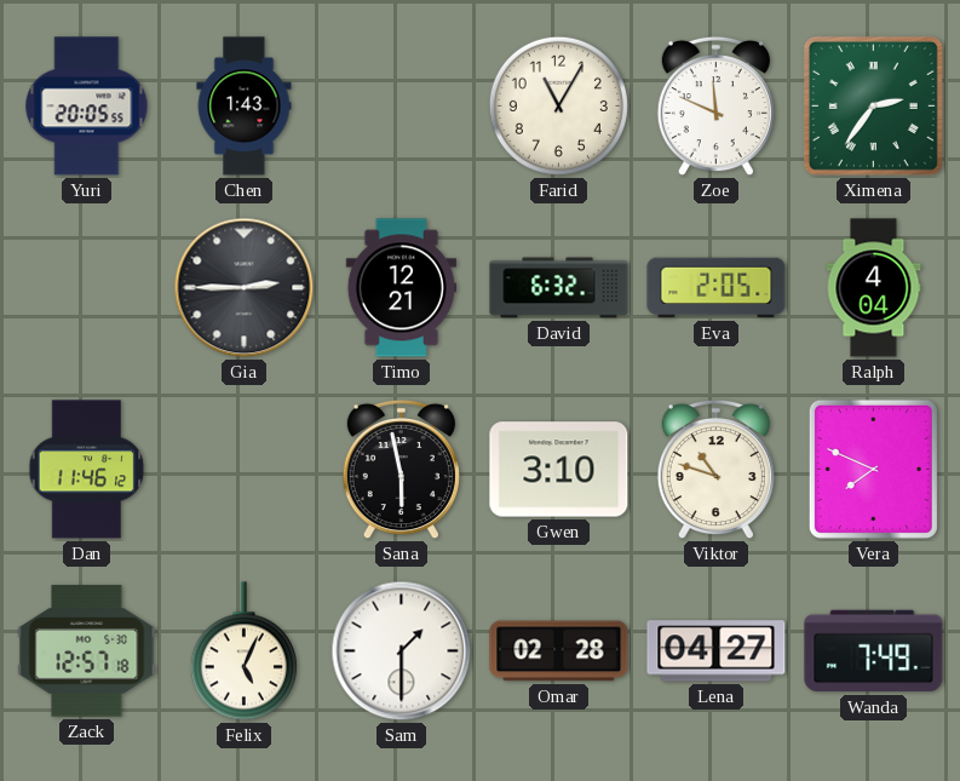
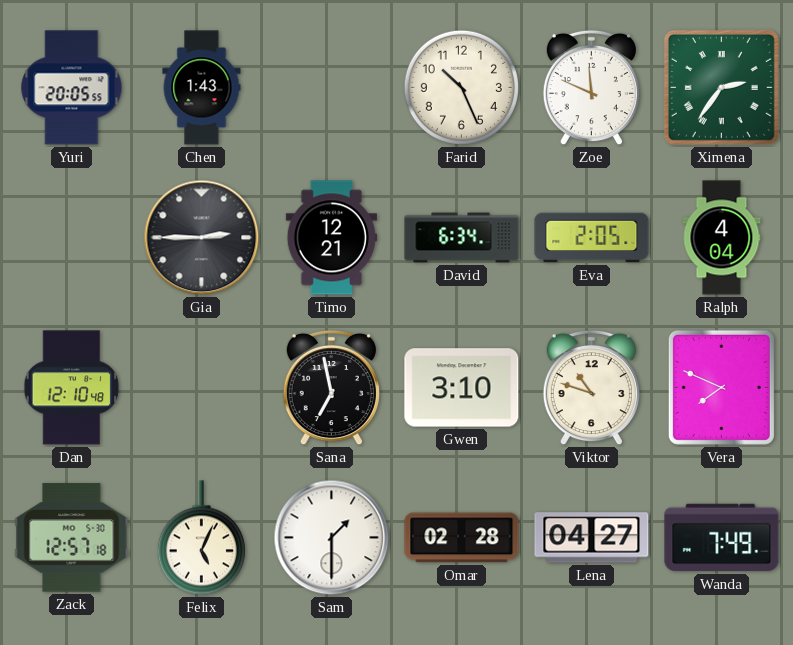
Farid: 11:05 -> 10:26 (461, 87)
David: 6:32 -> 6:34 (462, 238)
Dan: 11:46 -> 12:10 (72, 388)
Sana: 5:58 -> 6:58 (331, 388)
